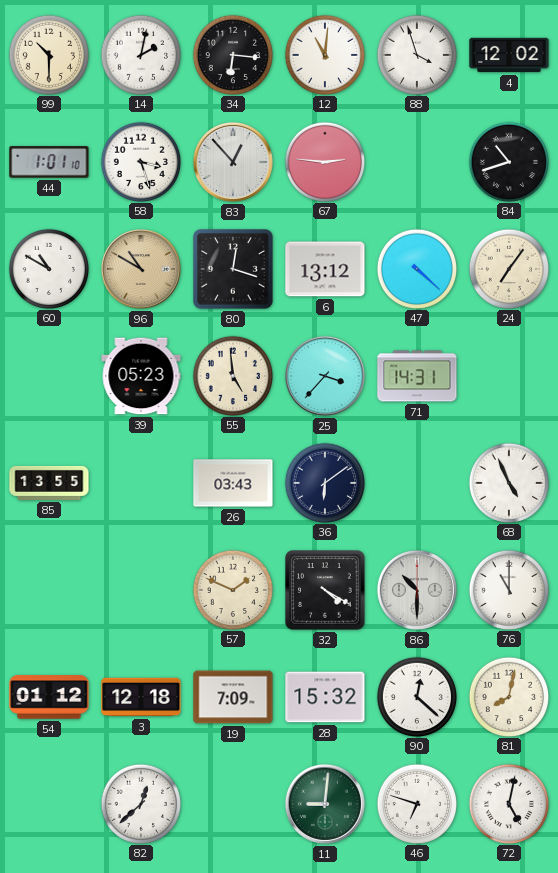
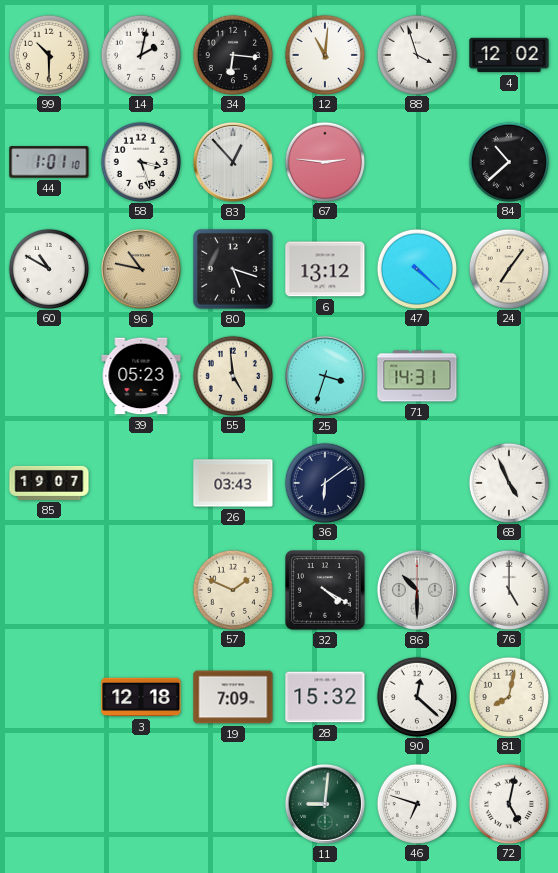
84: 10:42 -> 10:38 (508, 161)
96: 10:50 -> 10:47 (141, 269)
80: 12:18 -> 5:18 (233, 269)
25: 3:37 -> 3:33 (325, 376)
85: 13:55 -> 19:07 (49, 483)
76: 11:00 -> 5:00 (508, 589)
54: 01:12 -> none (49, 697)
82: 12:38 -> none (140, 803)
